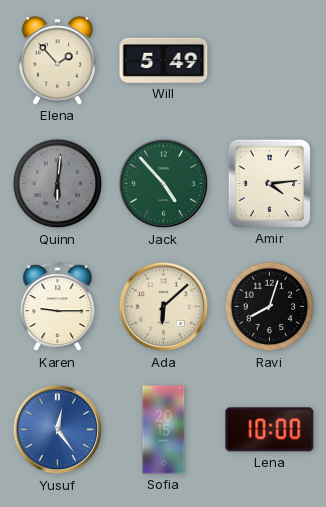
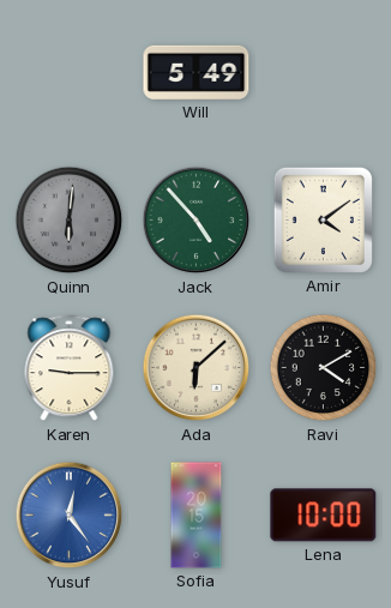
Elena: 1:53 -> none (57, 61)
Amir: 4:14 -> 4:09 (323, 219)
Ravi: 8:03 -> 4:10 (324, 368)
